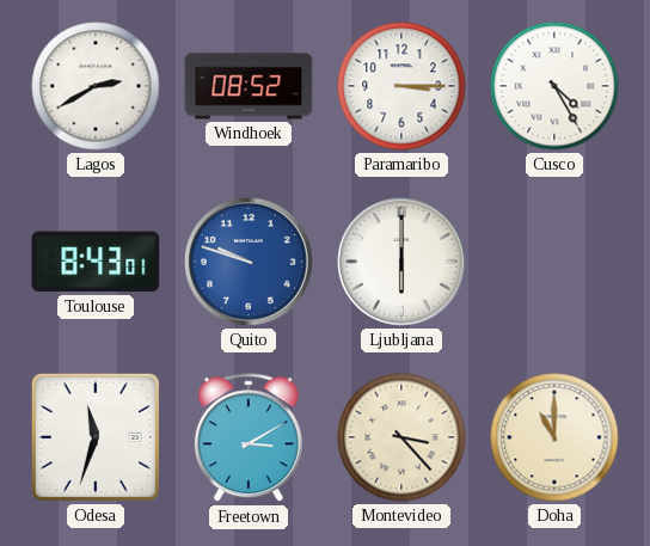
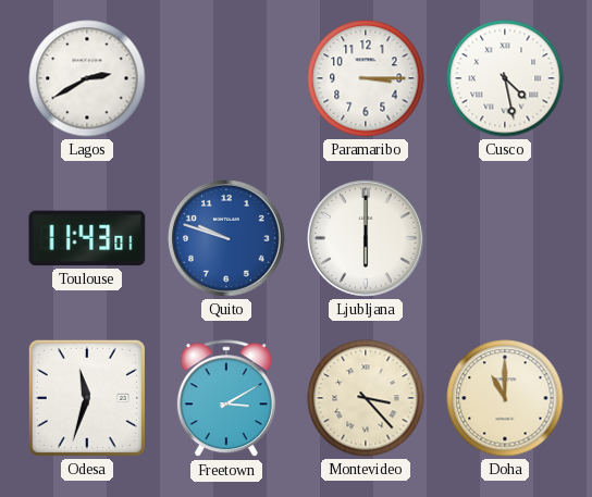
Windhoek: 08:52 -> none (249, 86)
Cusco: 4:25 -> 4:28 (505, 78)
Toulouse: 8:43 -> 11:43 (87, 238)
